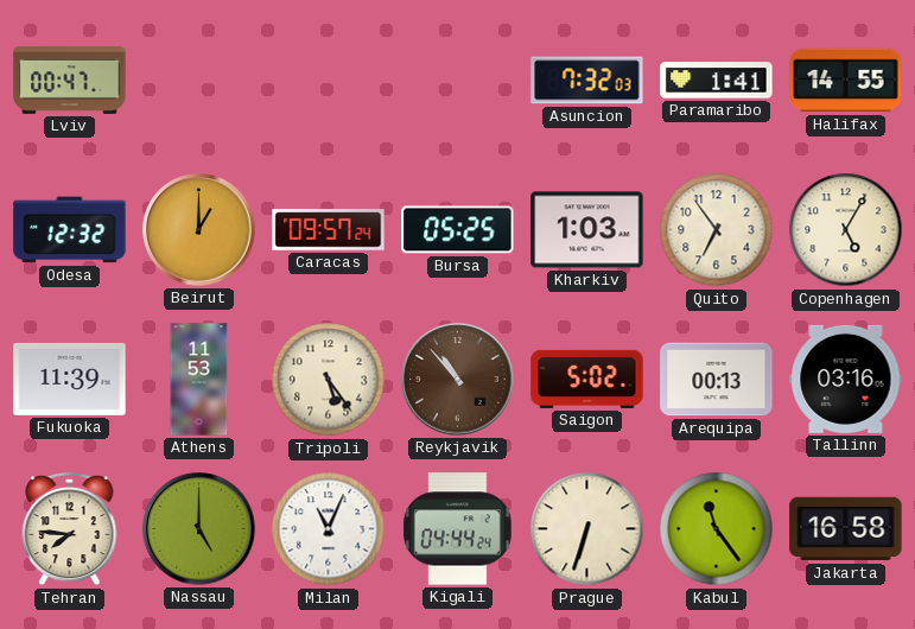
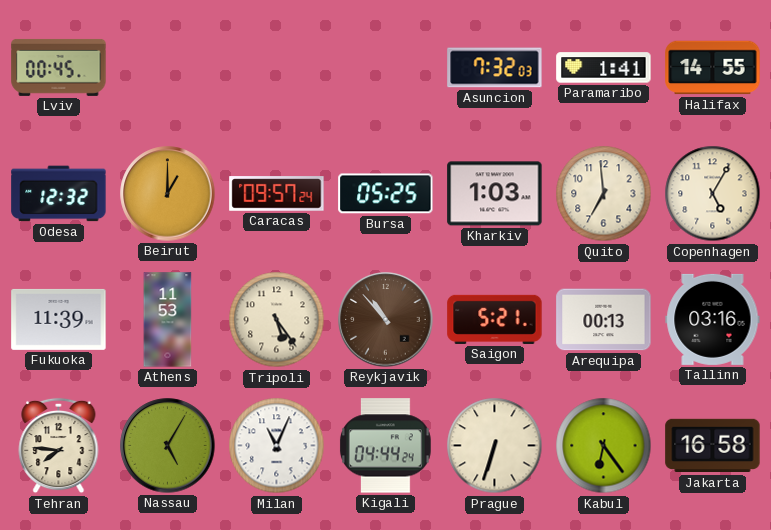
Lviv: 00:47 -> 00:45 (59, 67)
Quito: 6:54 -> 6:59 (604, 194)
Saigon: 5:02 -> 5:21 (495, 319)
Nassau: 5:00 -> 5:05 (168, 446)
Kabul: 11:24 -> 6:24 (604, 446)
